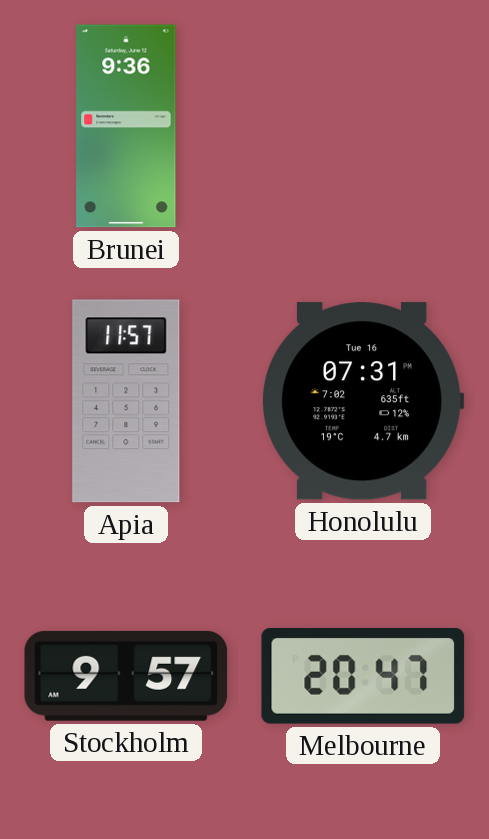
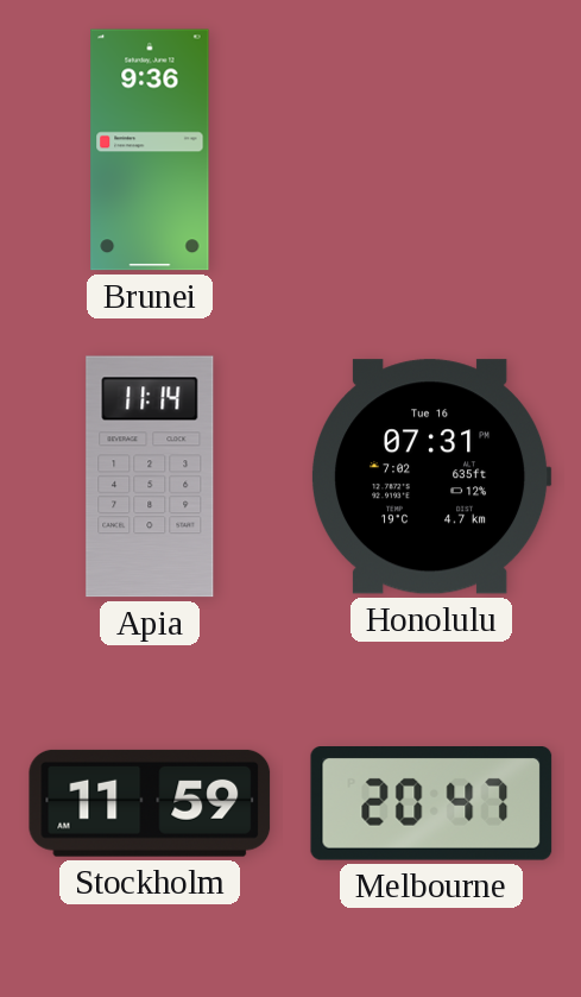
Apia: 11:57 -> 11:14 (150, 477)
Stockholm: 9:57 -> 11:59 (150, 803)
